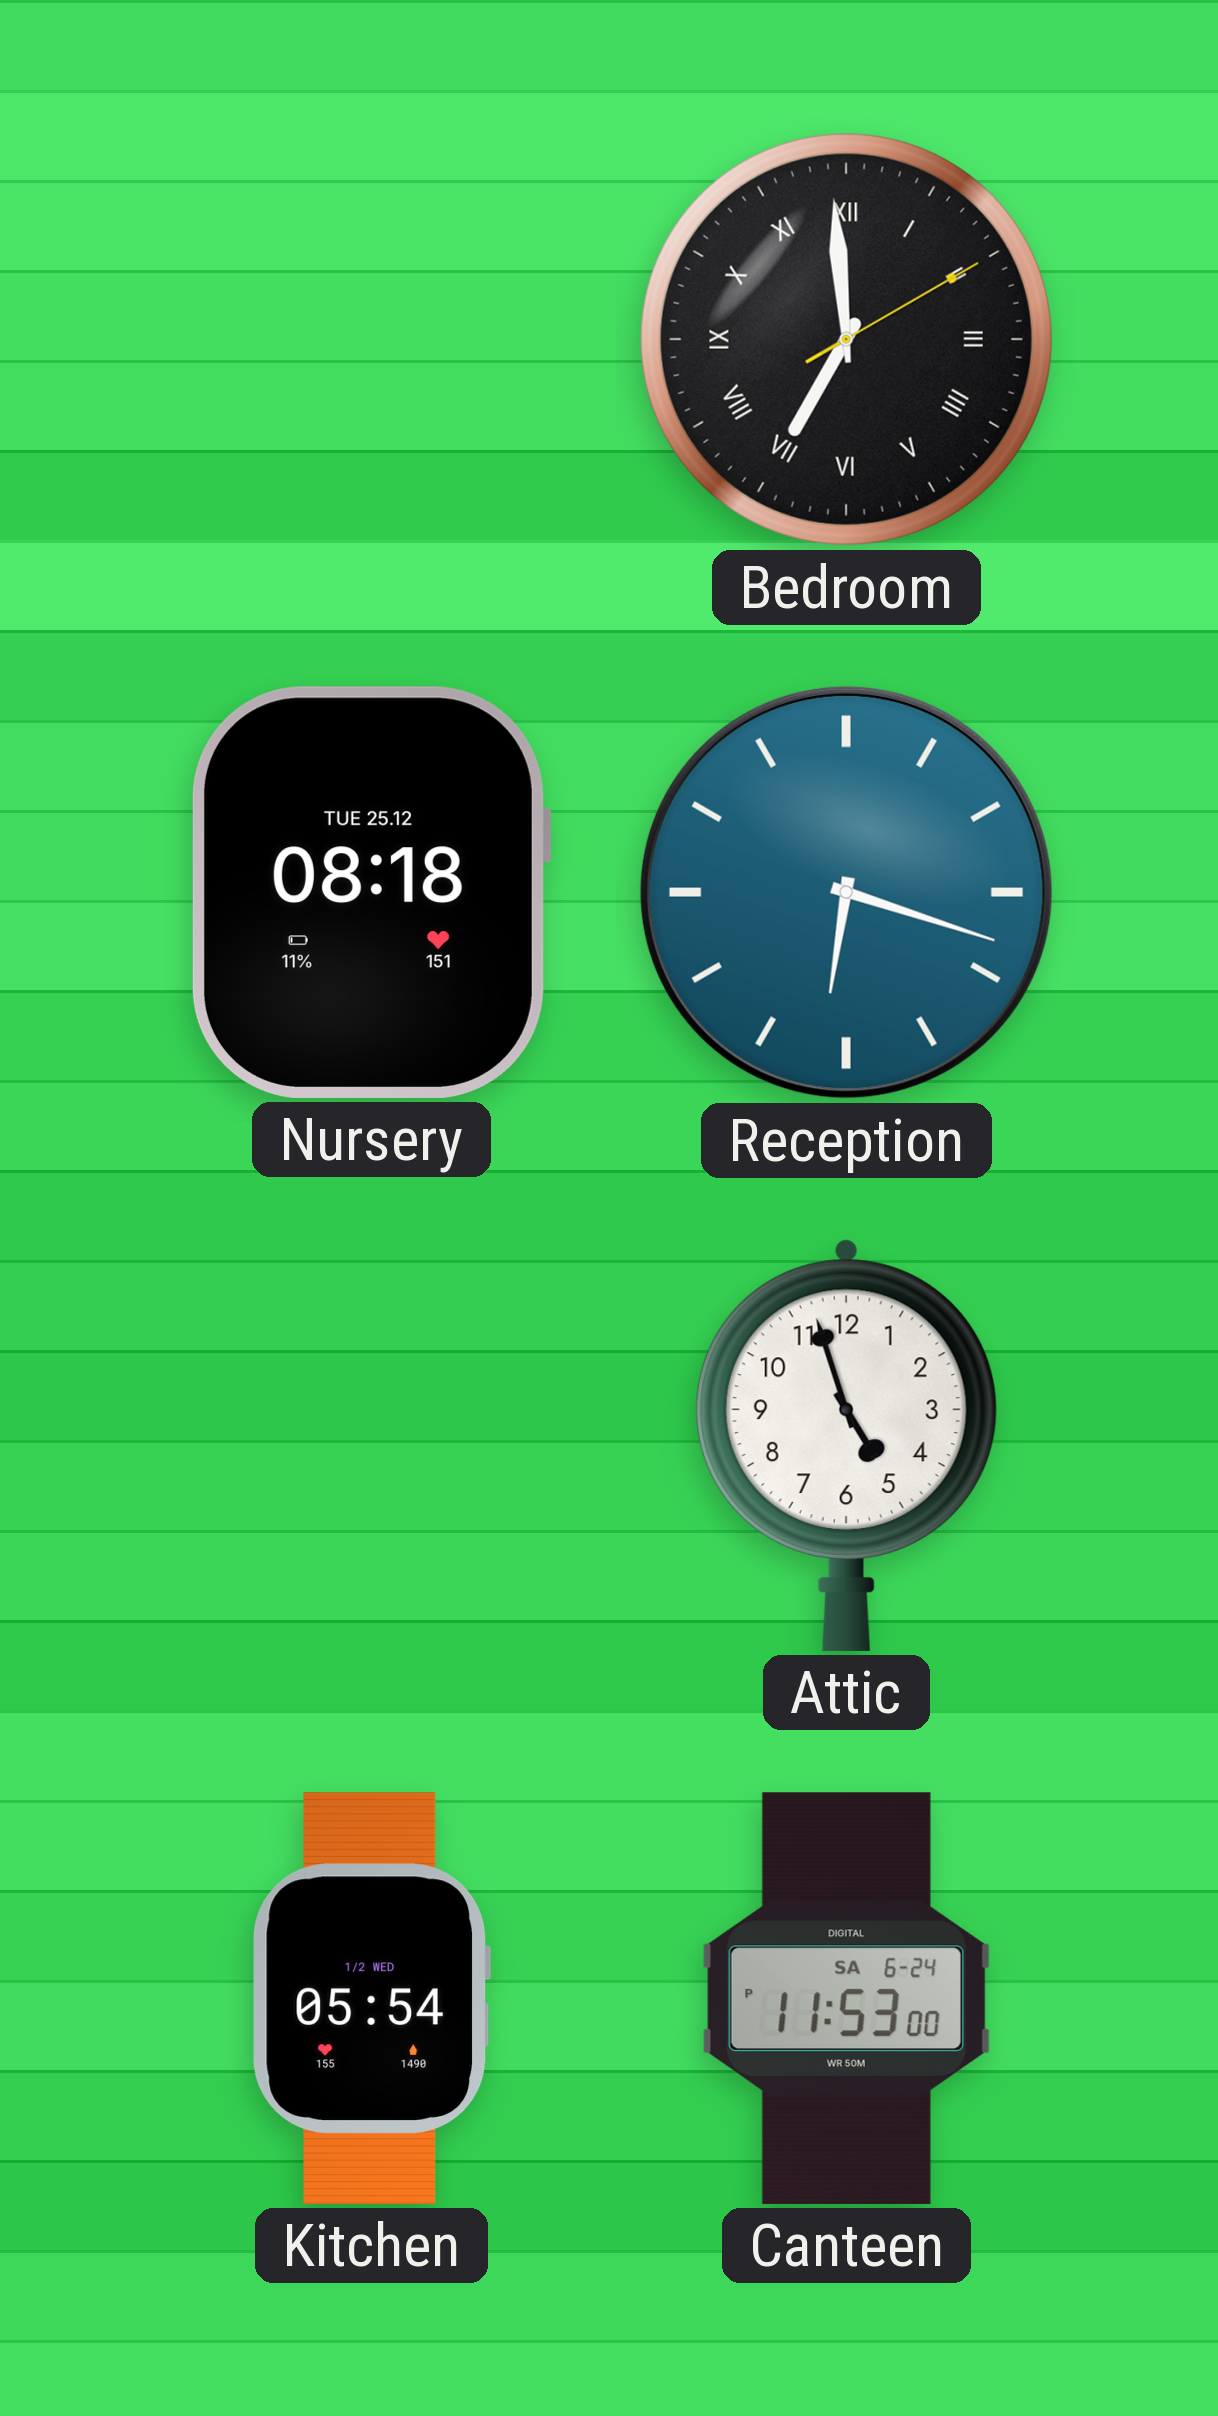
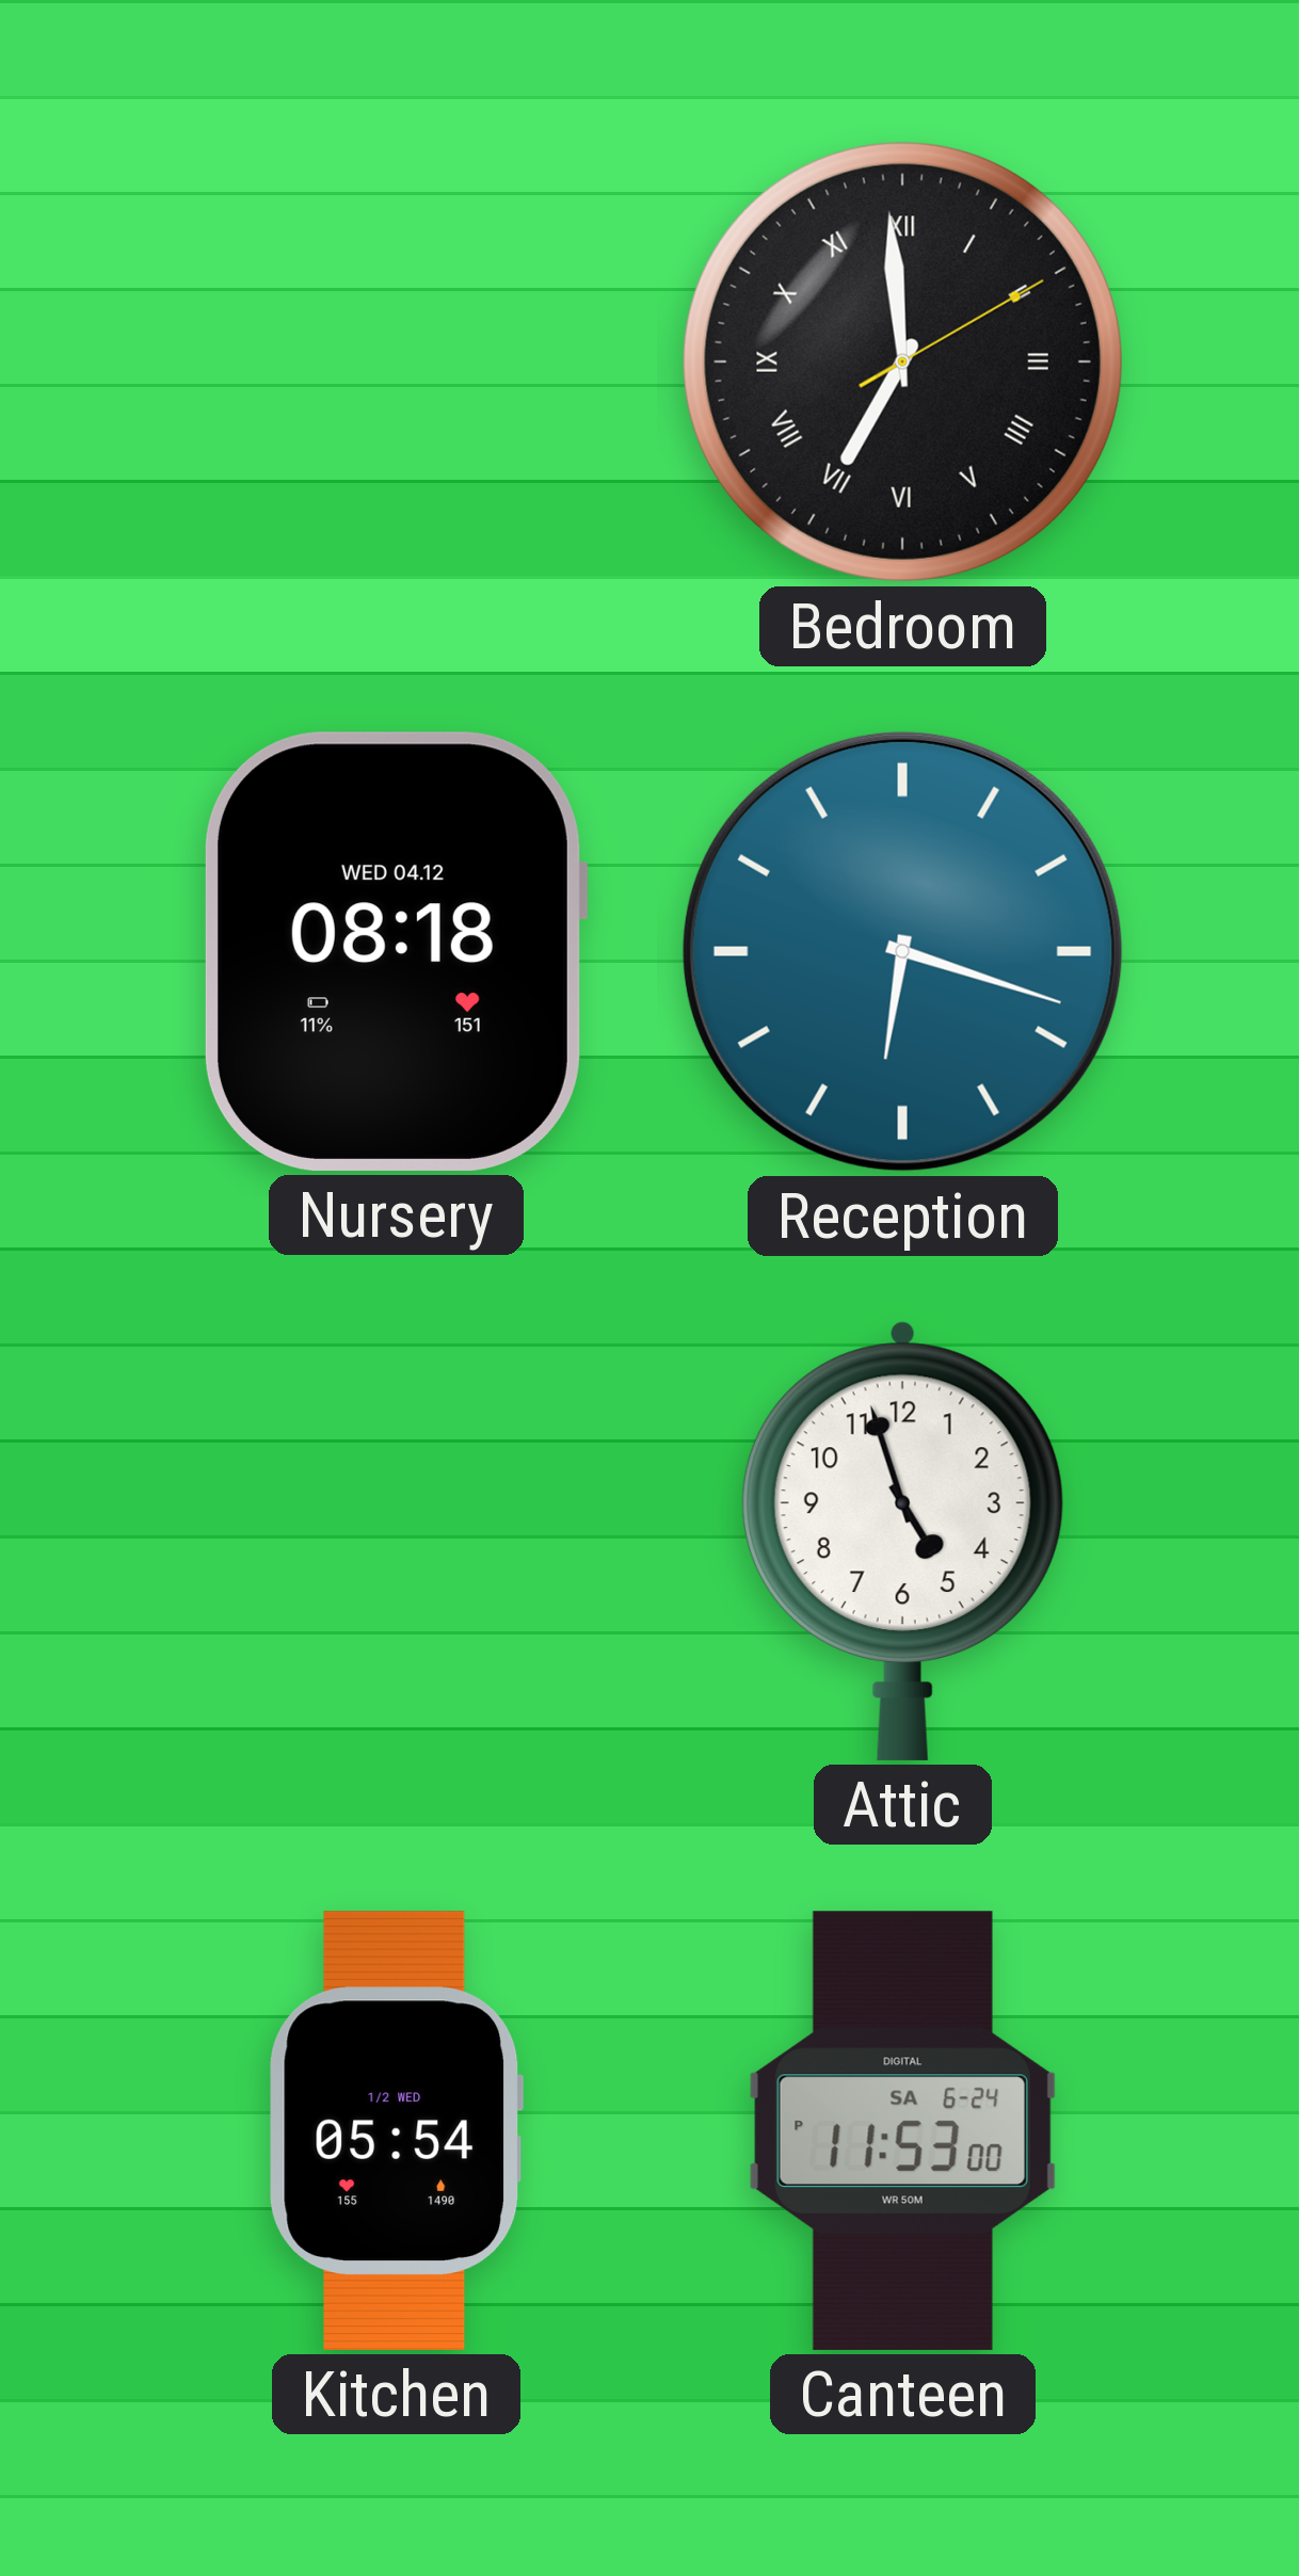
Nursery date: TUE 25.12 -> WED 04.12 (396, 951)
